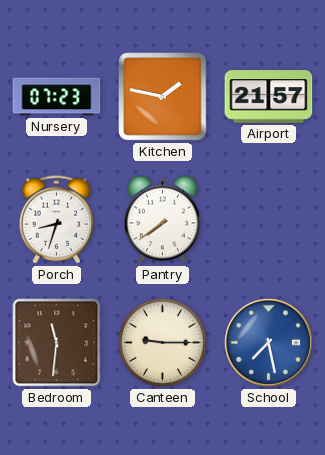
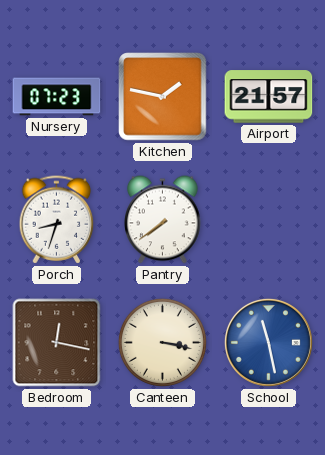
Bedroom: 11:31 -> 12:17 (57, 343)
Canteen: 9:15 -> 3:17 (162, 342)
School: 7:28 -> 11:28 (268, 342)
